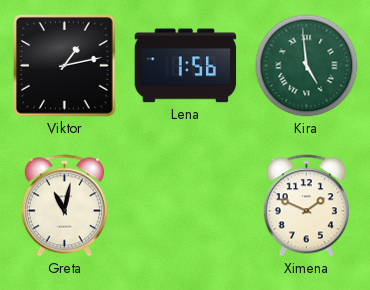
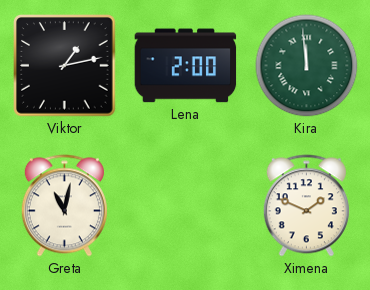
Lena: 1:56 -> 2:00 (186, 66)
Kira: 4:59 -> 11:59 (307, 66)
